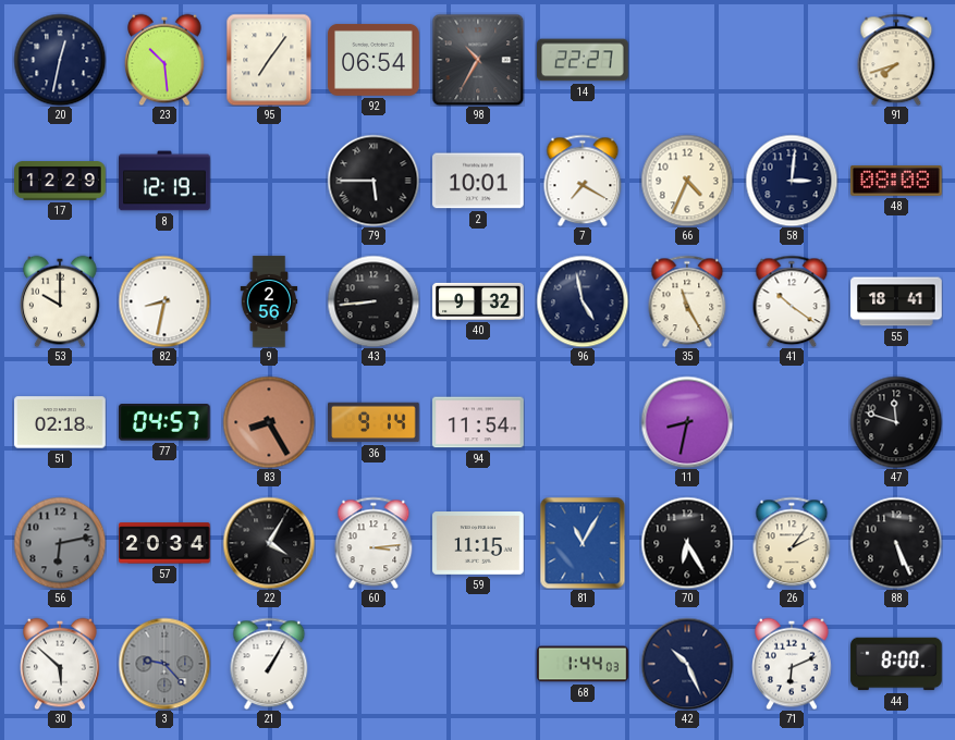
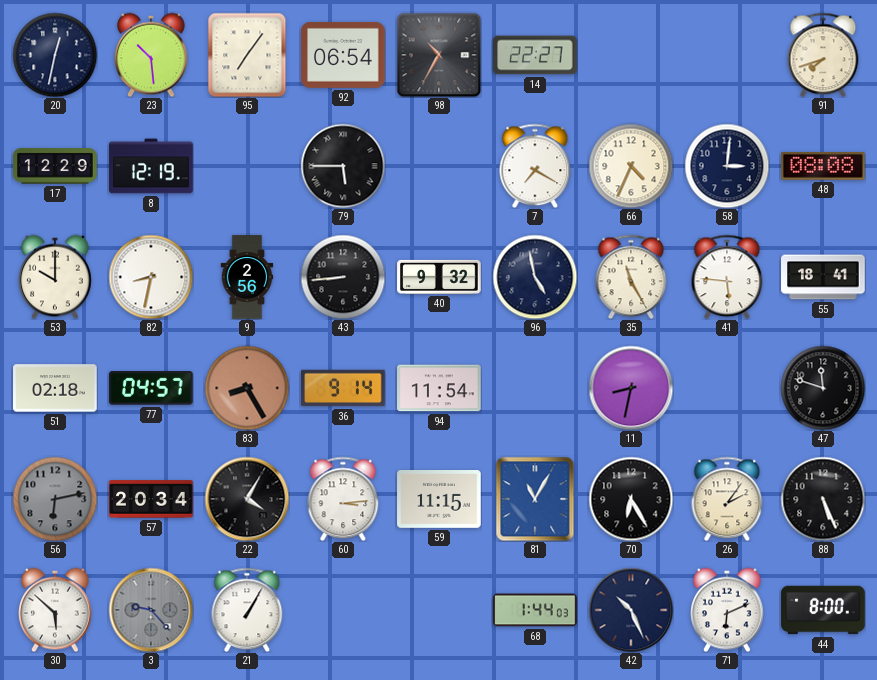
2: 10:01 -> none (478, 181)
41: 10:21 -> 5:46 (727, 277)
